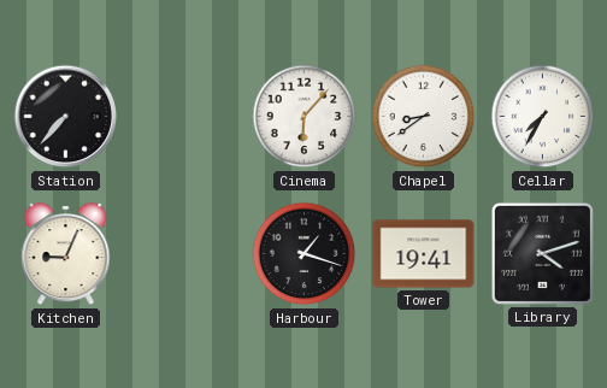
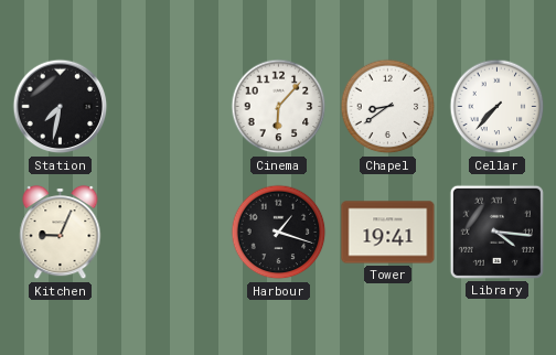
Station: 7:37 -> 7:32 (61, 107)
Cellar: 7:35 -> 7:37 (498, 107)
Library: 4:12 -> 4:16 (496, 232)
